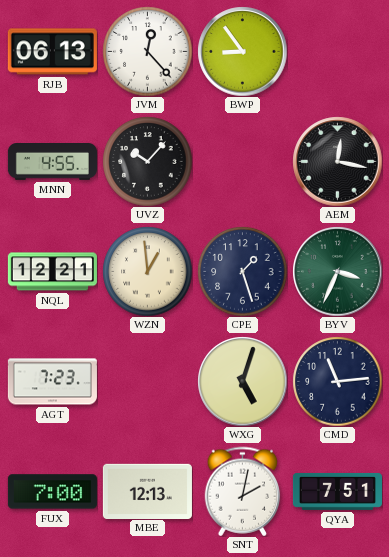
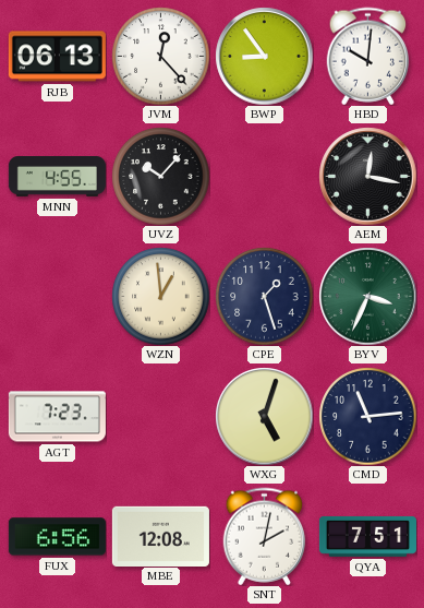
HBD: none -> 10:01 (368, 56)
NQL: 12:21 -> none (52, 272)
FUX: 7:00 -> 6:56 (57, 537)
MBE: 12:13 -> 12:08 (160, 536)
